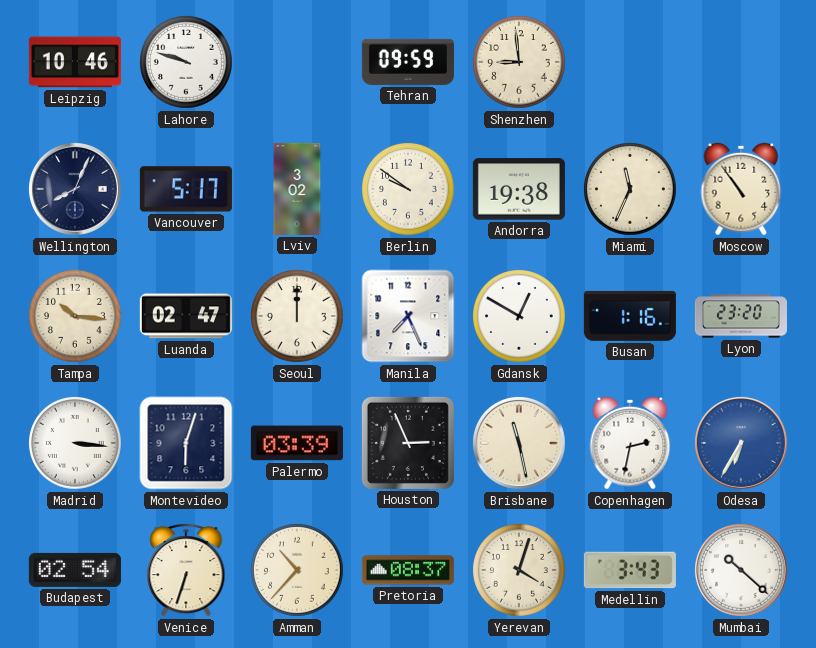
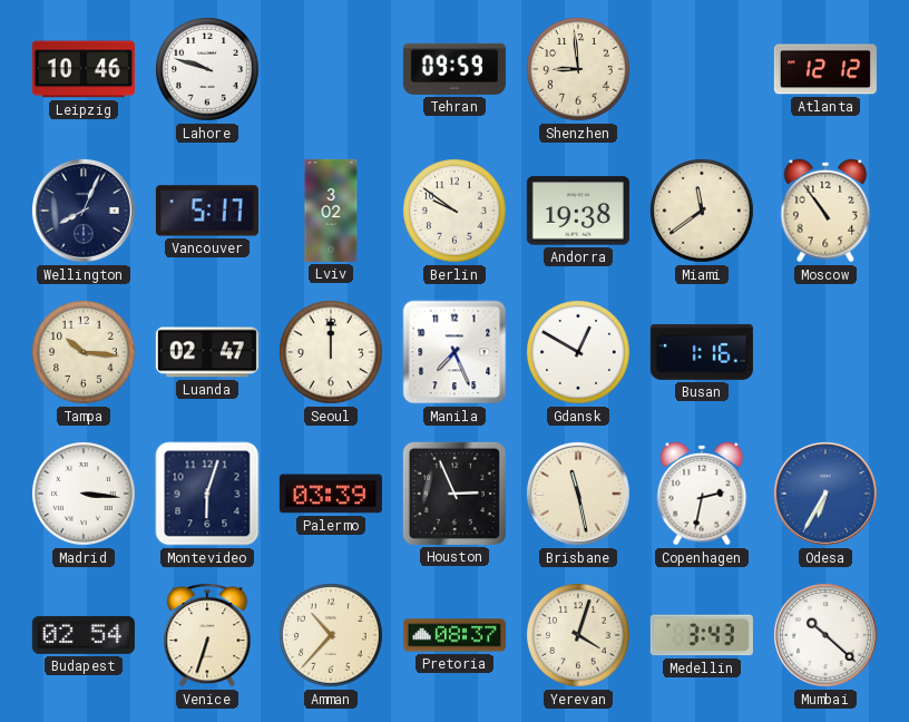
Atlanta: none -> 12:12 (825, 69)
Miami: 11:34 -> 11:39 (703, 212)
Lyon: 23:20 -> none (741, 316)
